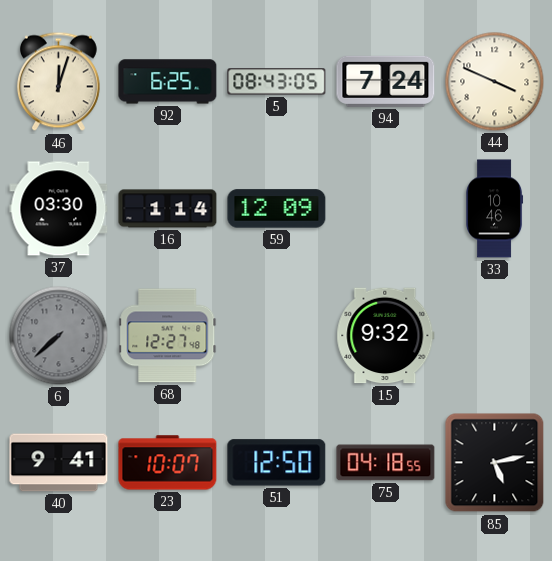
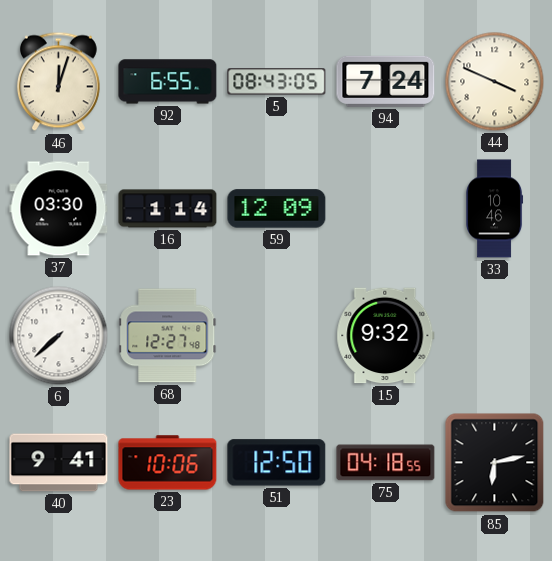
92: 6:25 -> 6:55 (168, 82)
6 dial: grey -> white (59, 336)
23: 10:07 -> 10:06 (168, 463)
85: 5:13 -> 6:13 (495, 463)
